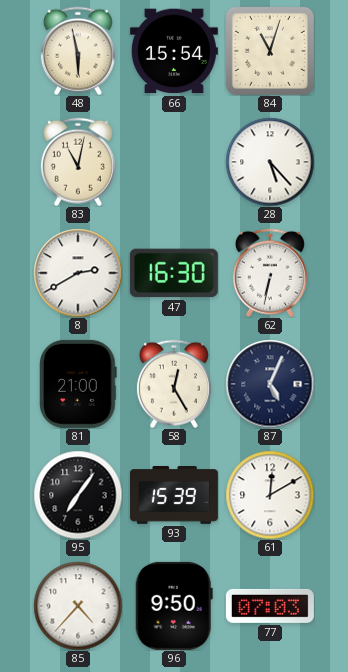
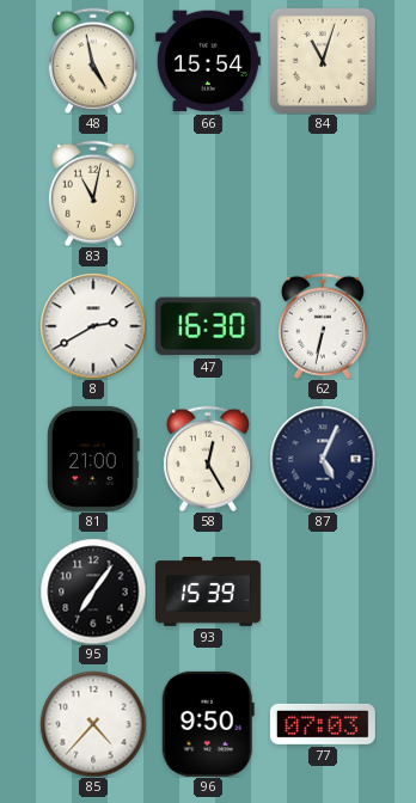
48: 5:58 -> 4:58 (93, 61)
28: 5:23 -> none (270, 162)
61: 12:10 -> none (270, 495)
